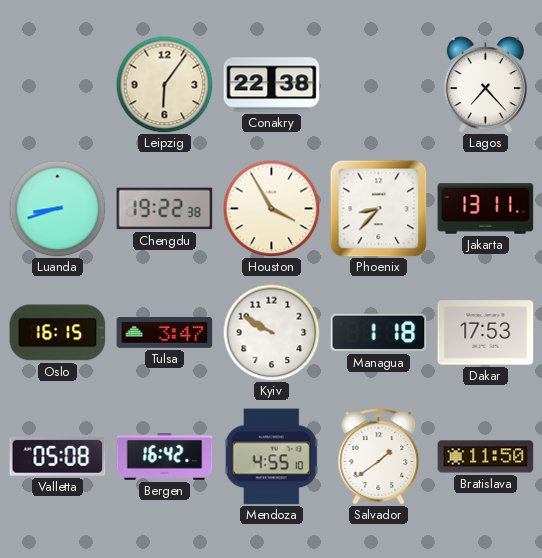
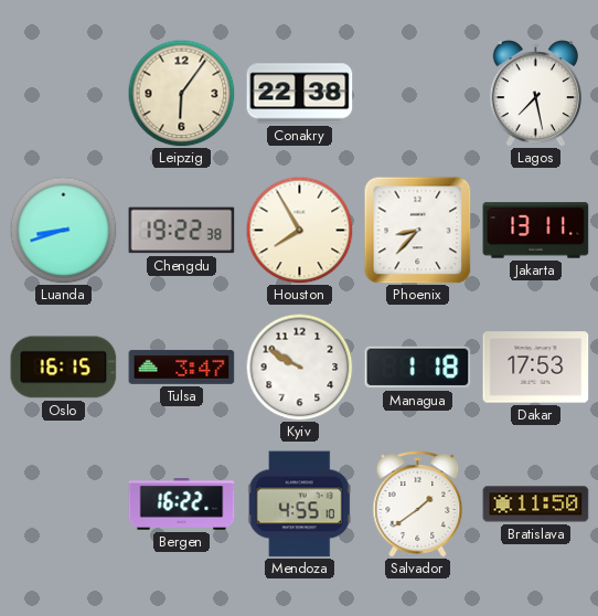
Lagos: 7:23 -> 7:28 (535, 94)
Houston: 3:55 -> 7:55 (299, 230)
Valletta: 05:08 -> none (58, 456)
Bergen: 16:42 -> 16:22 (182, 505)
